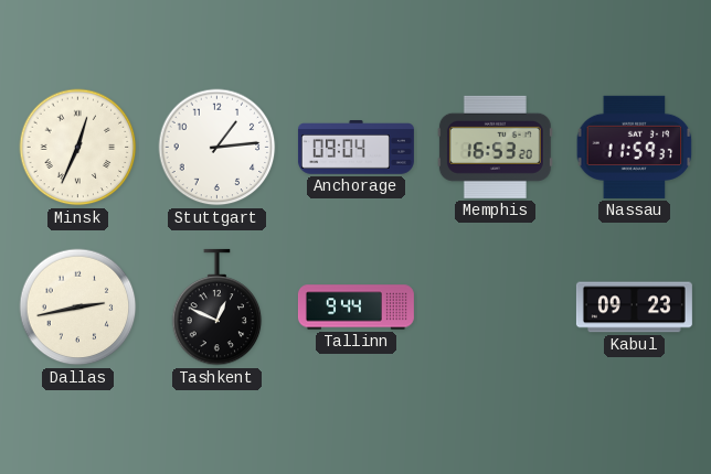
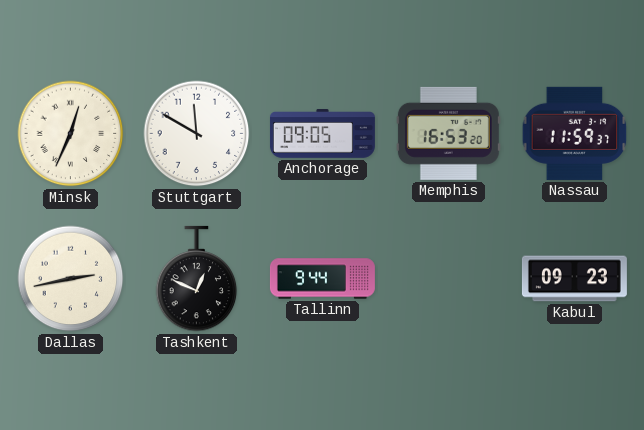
Stuttgart: 1:14 -> 11:50 (197, 134)
Anchorage: 09:04 -> 09:05 (322, 134)
